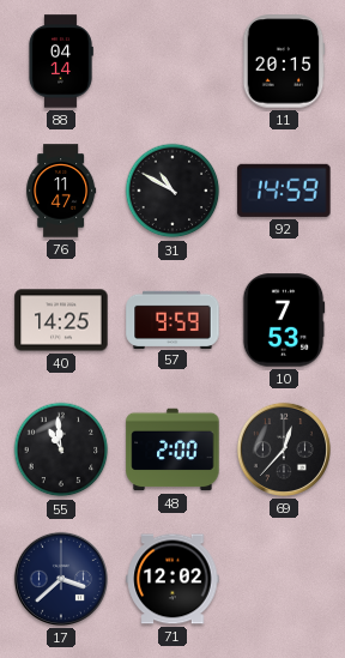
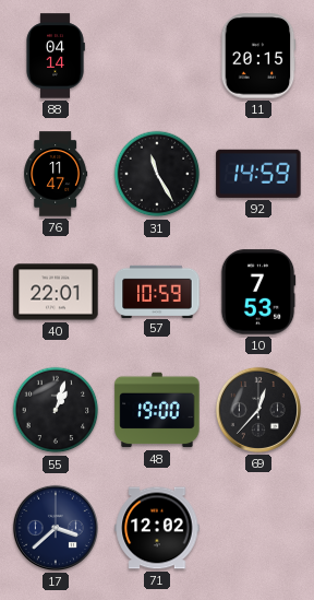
31: 10:50 -> 11:25 (157, 174)
40: 14:25 -> 22:01 (56, 292)
57: 9:59 -> 10:59 (157, 291)
55: 10:59 -> 1:03 (56, 410)
48: 2:00 -> 19:00 (157, 410)
